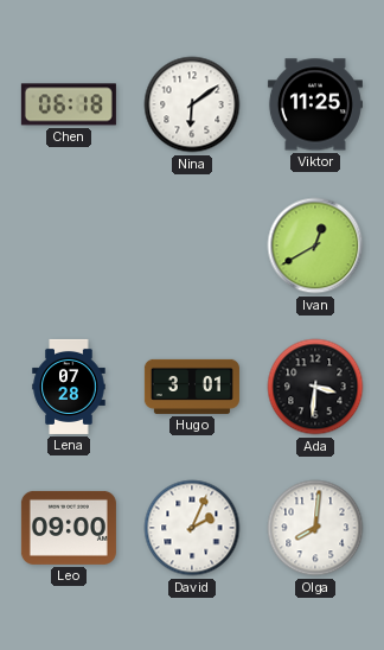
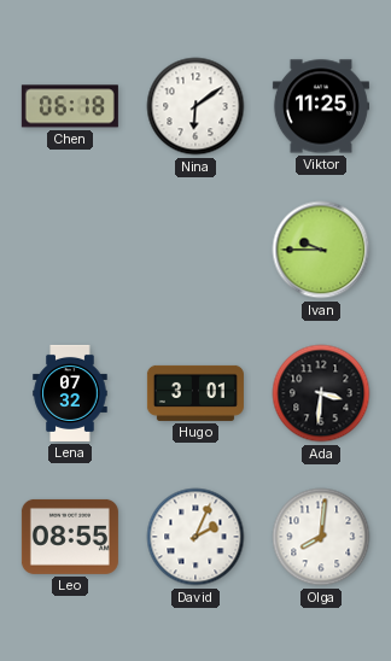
Ivan: 12:40 -> 9:45 (321, 250)
Lena: 07:28 -> 07:32 (70, 393)
Leo: 09:00 -> 08:55 (70, 537)
